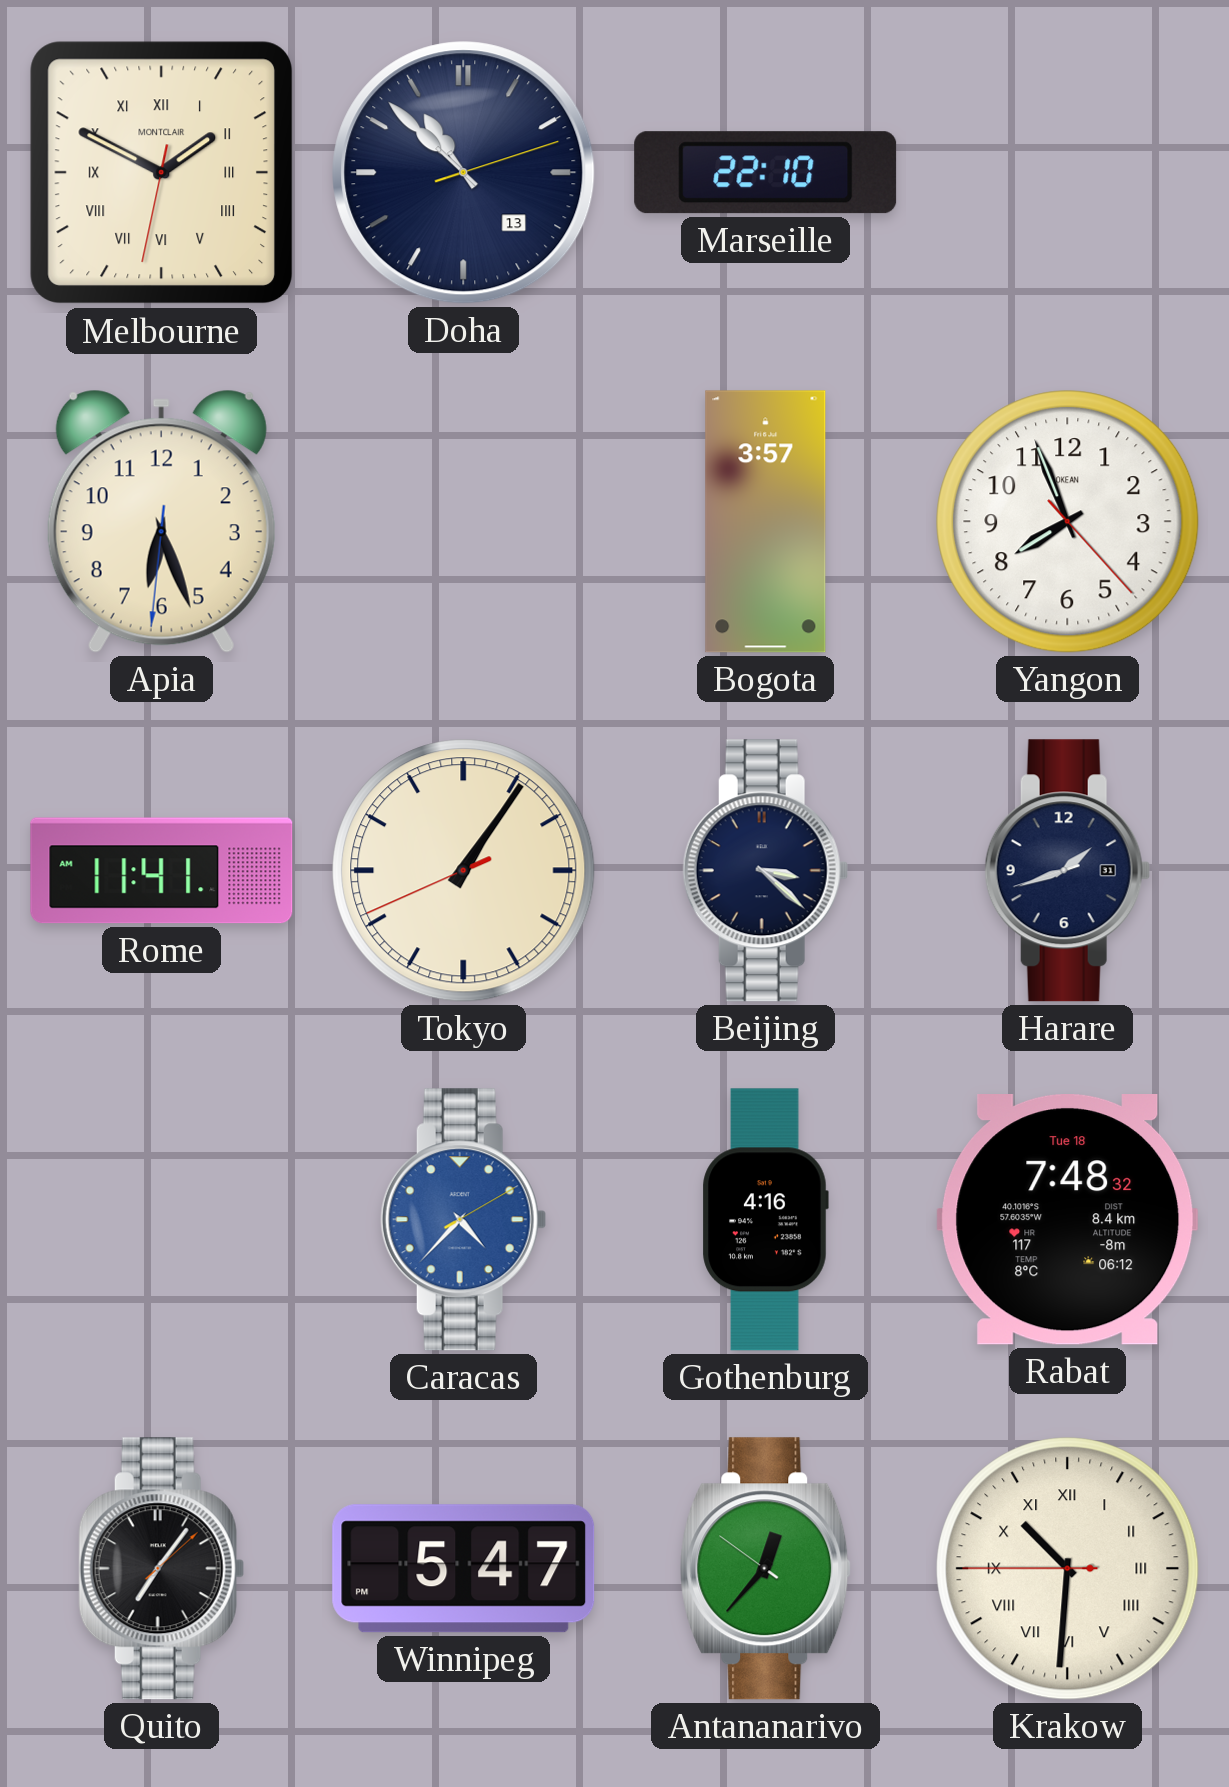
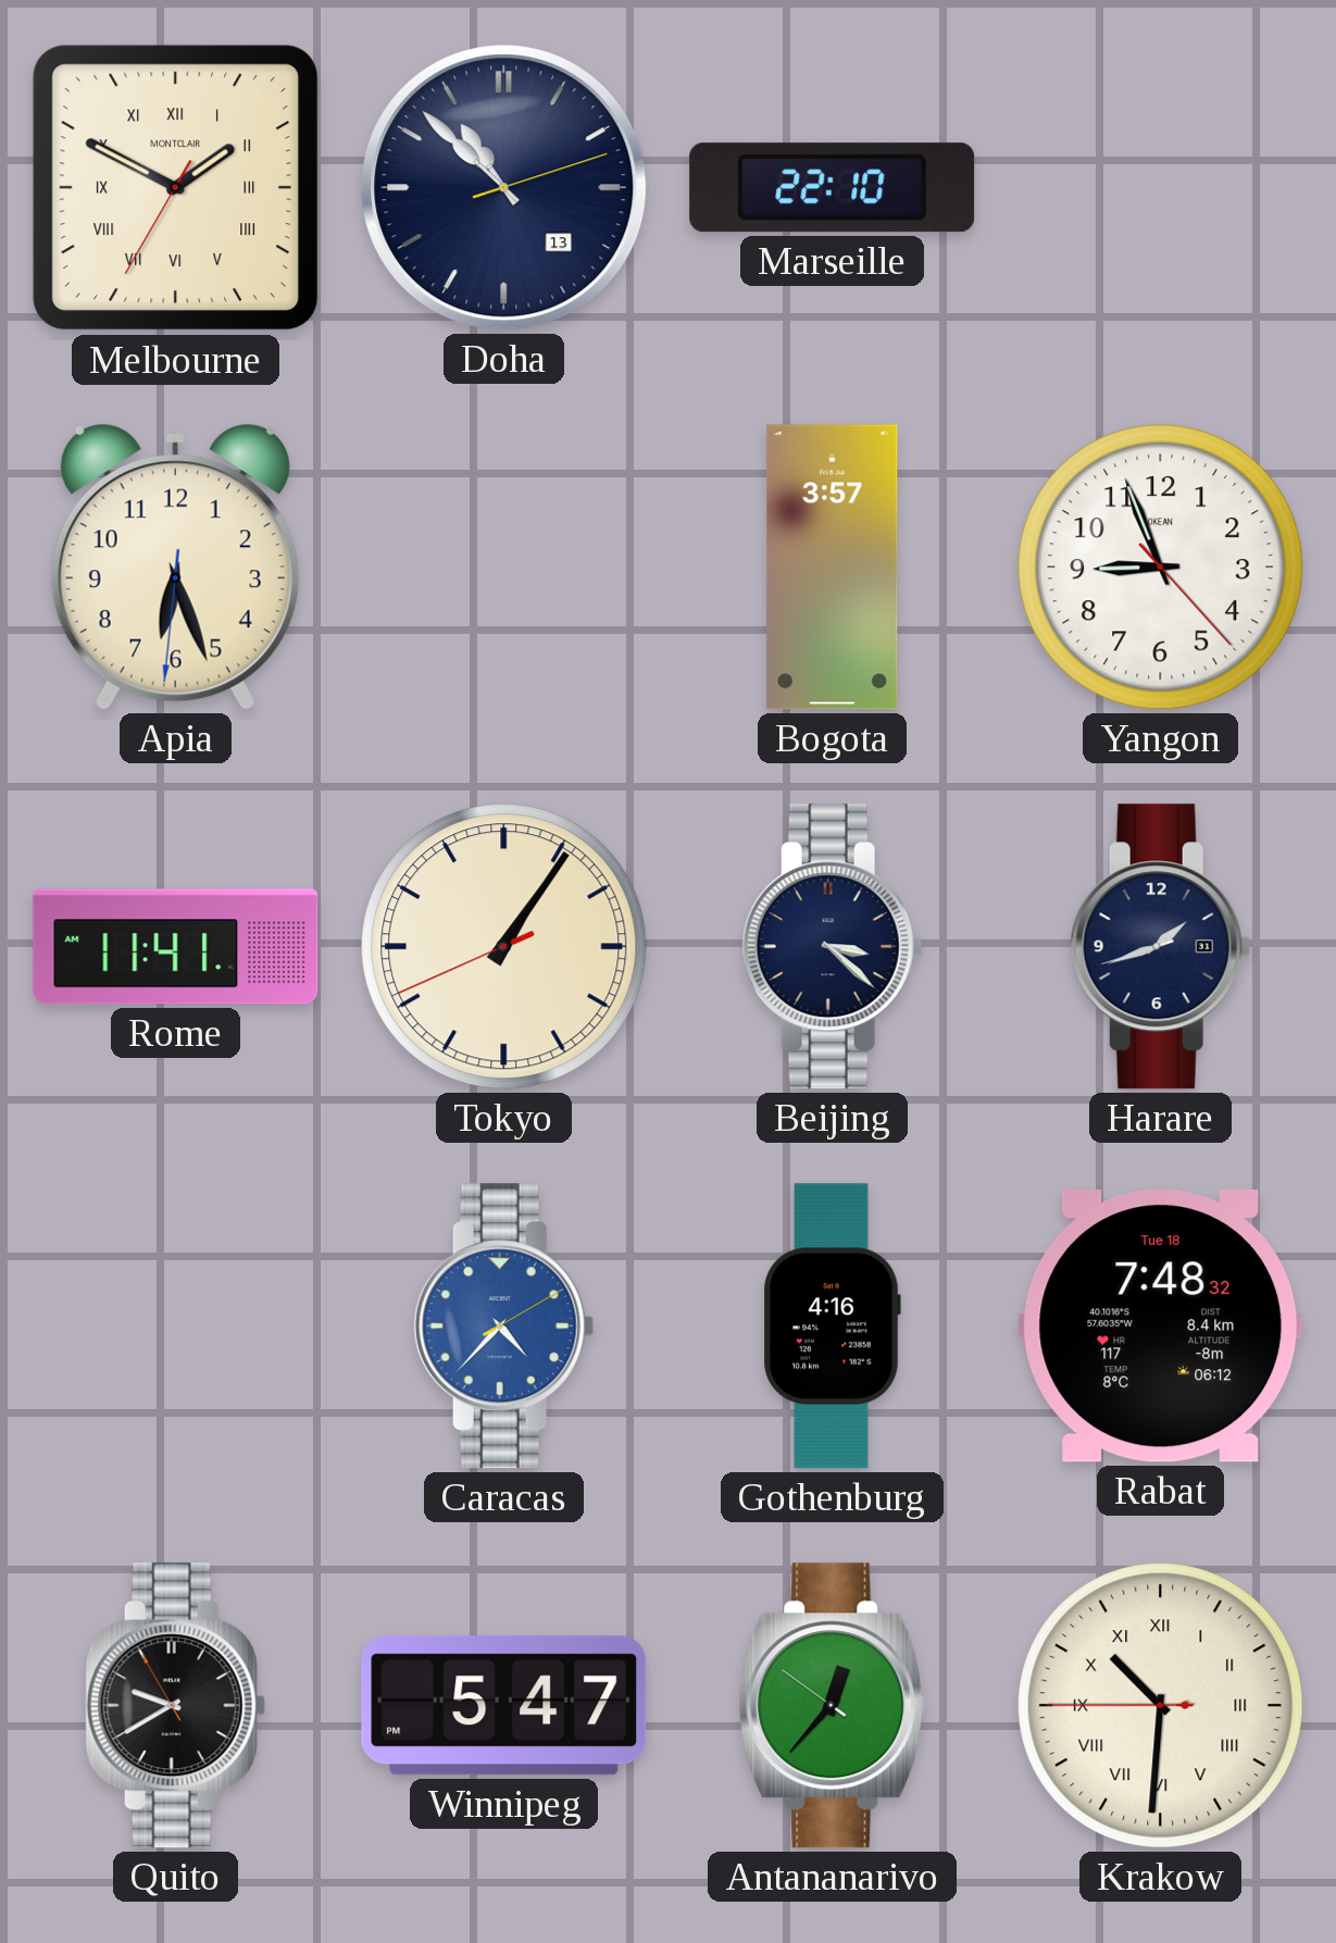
Melbourne: 1:49:32 -> 1:49:35 (176, 188)
Yangon: 7:56 -> 8:56 (1161, 568)
Quito: 7:06 -> 9:39 (175, 1706)
